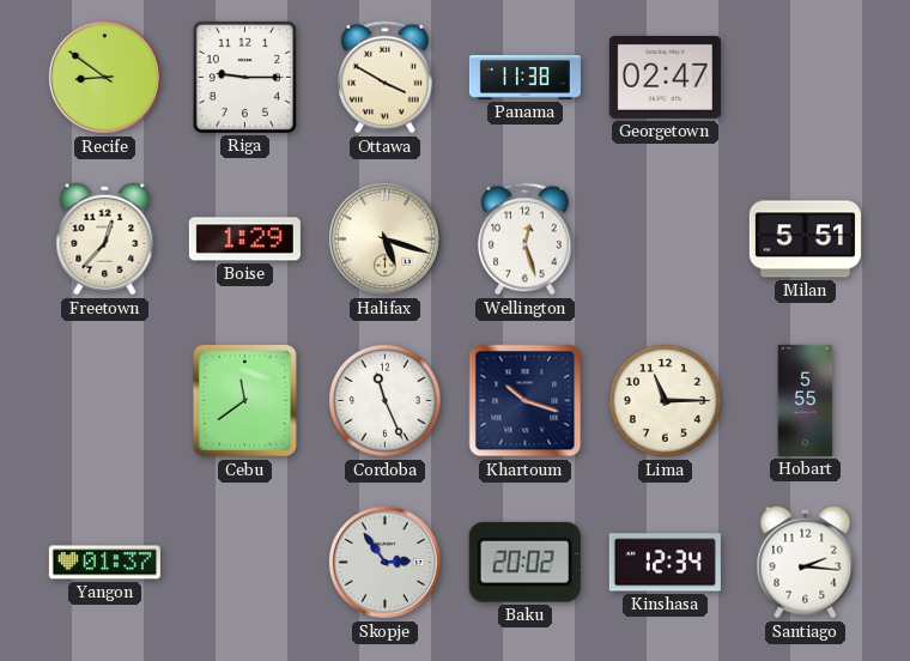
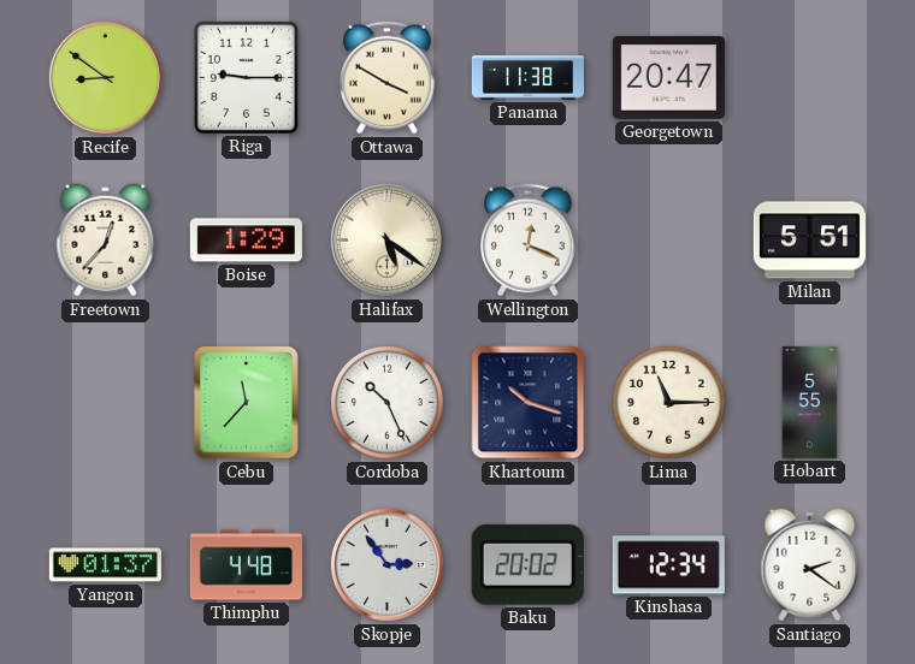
Georgetown: 02:47 -> 20:47 (668, 77)
Halifax: 5:18 -> 5:21 (386, 239)
Wellington: 12:27 -> 12:19 (529, 241)
Cebu: 11:39 -> 11:37 (246, 402)
Cordoba: 11:26 -> 10:26 (386, 402)
Thimphu: none -> 4:48 (246, 565)
Santiago: 2:16 -> 2:21 (810, 565)
